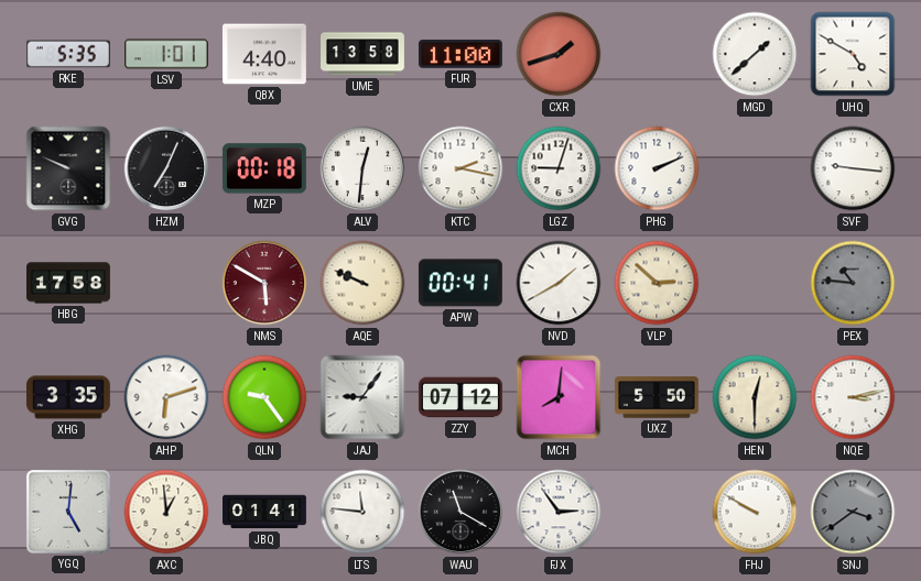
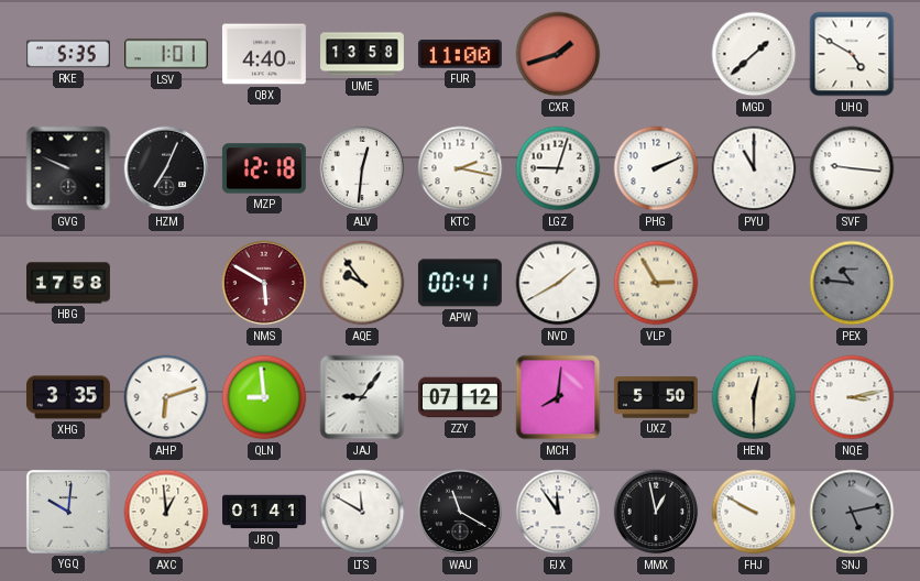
MZP: 00:18 -> 12:18 (264, 168)
PYU: none -> 11:00 (754, 168)
AQE: 9:49 -> 9:54 (362, 283)
VLP: 2:52 -> 2:55 (656, 283)
QLN: 9:24 -> 8:59 (264, 397)
YGQ: 5:01 -> 10:01 (68, 512)
LTS: 11:46 -> 11:50 (362, 512)
FJX: 2:54 -> 11:54 (558, 512)
MMX: none -> 12:58 (656, 512)
SNJ: 3:39 -> 5:13 (852, 512)
